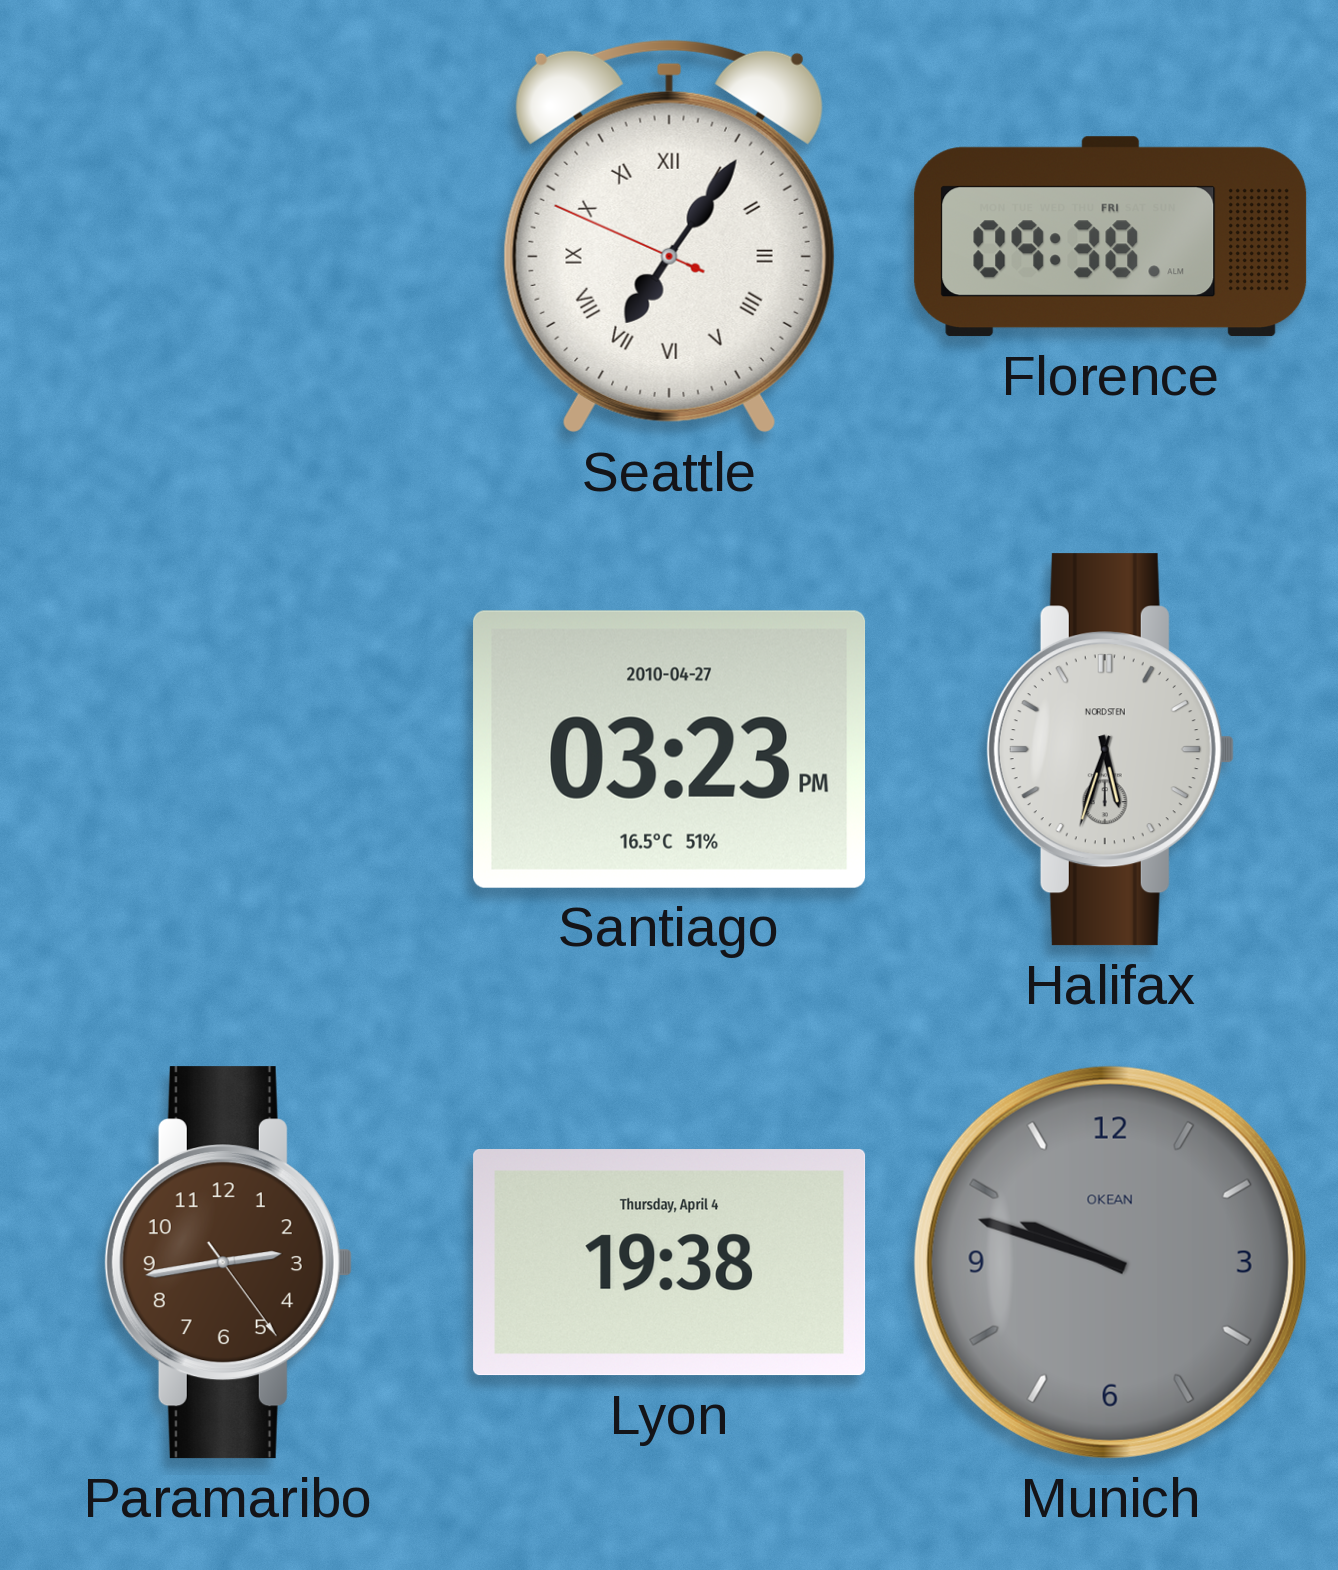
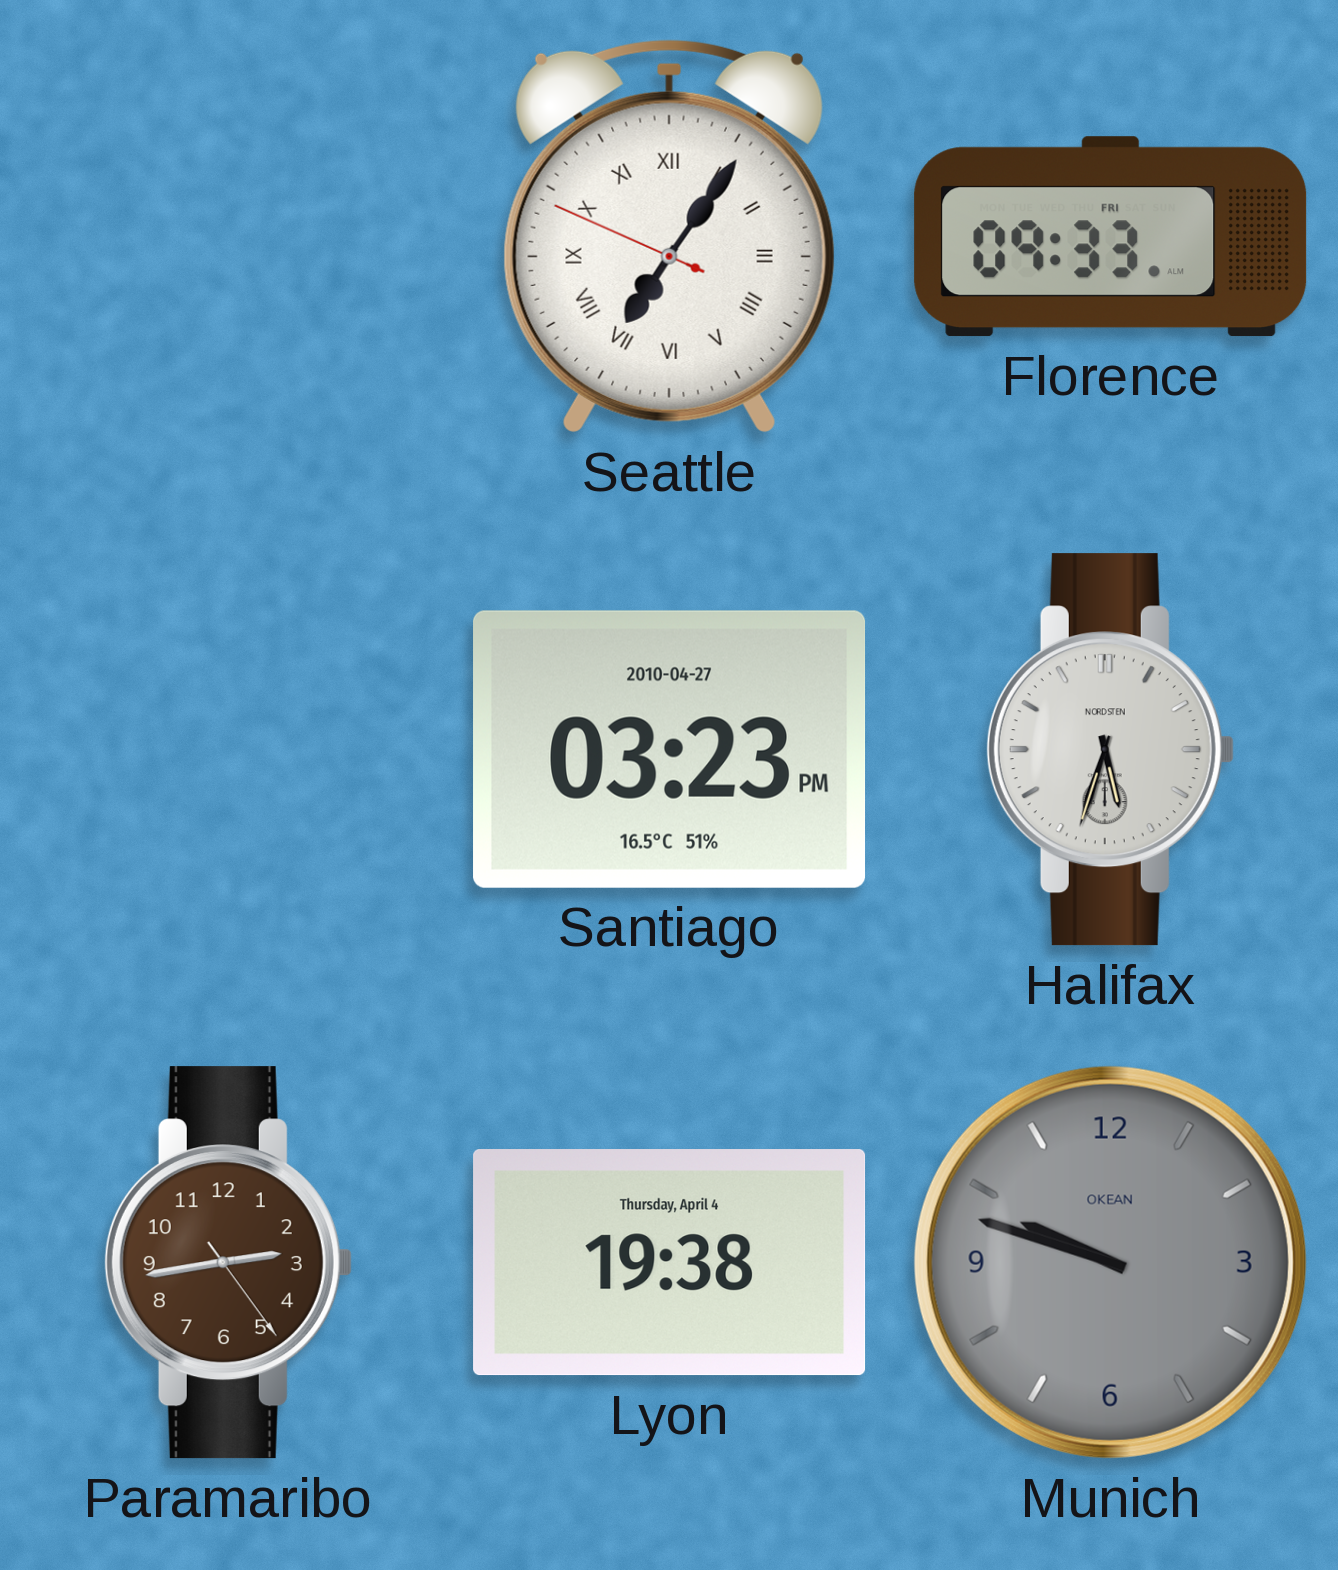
Florence: 09:38 -> 09:33 (1111, 237)
